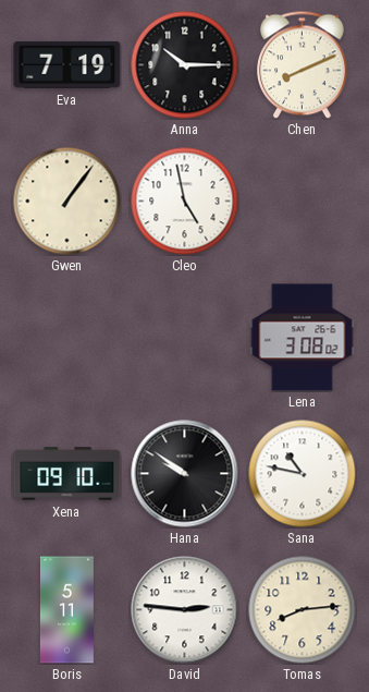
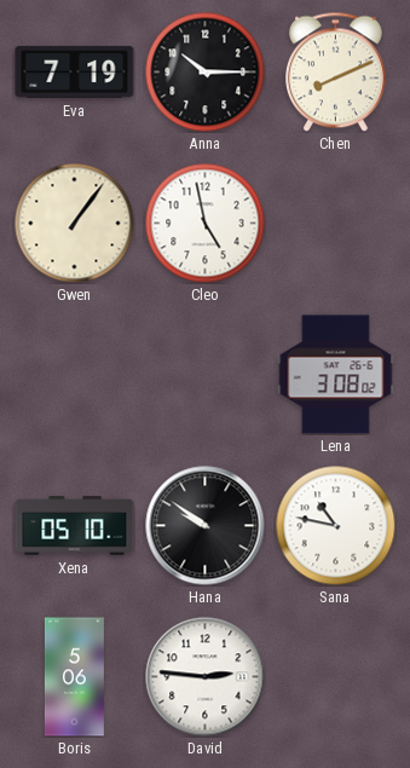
Xena: 09:10 -> 05:10 (75, 526)
Boris: 5:11 -> 5:06 (74, 677)
Tomas: 8:14 -> none (303, 610)
